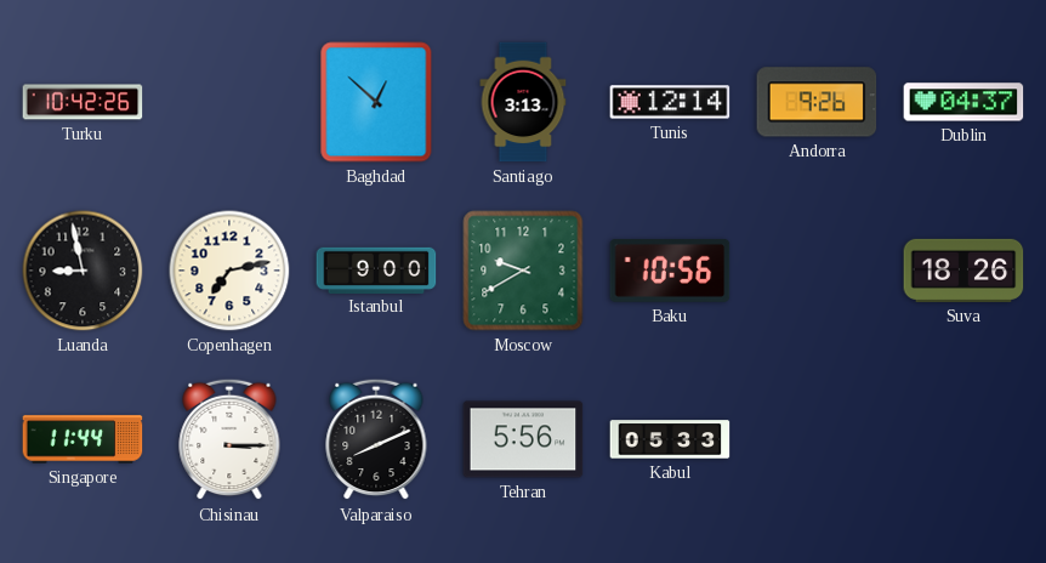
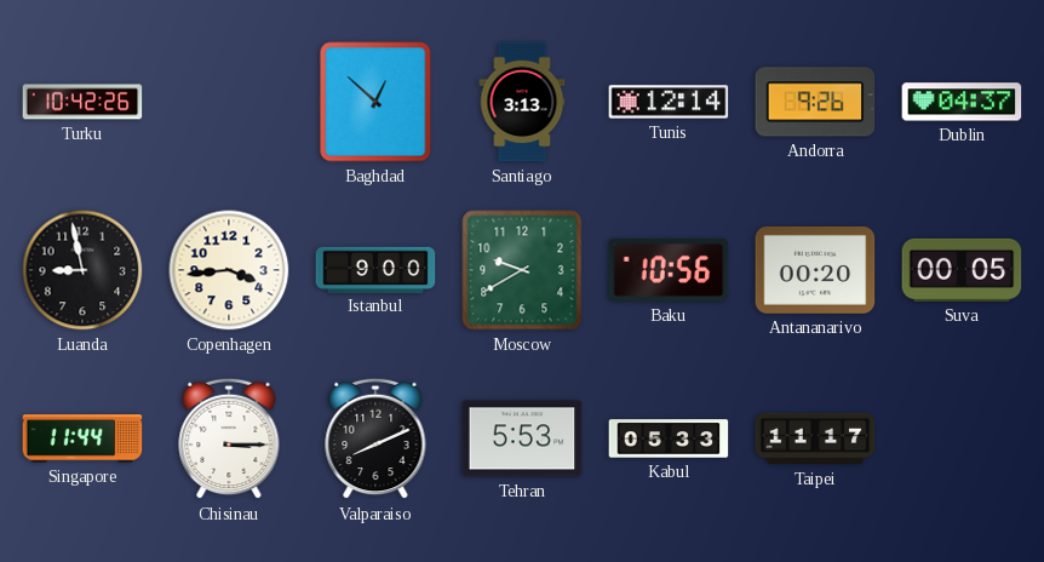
Copenhagen: 7:13 -> 3:44 (229, 270)
Antananarivo: none -> 00:20 (815, 270)
Suva: 18:26 -> 00:05 (962, 270)
Tehran: 5:56 -> 5:53 (522, 438)
Taipei: none -> 11:17 (815, 438)
